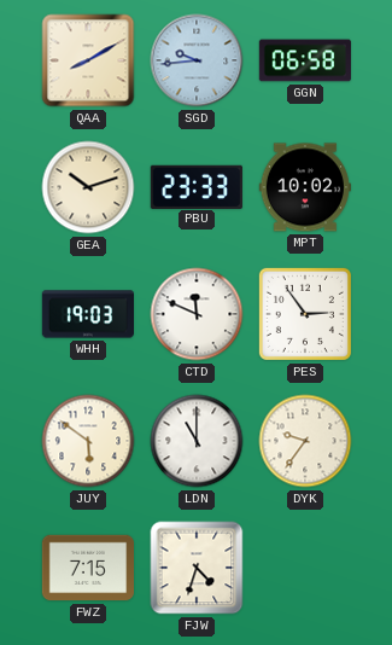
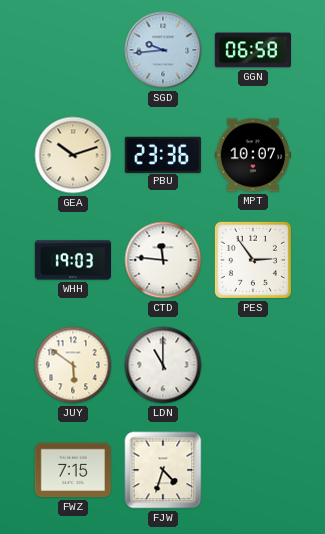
QAA: 8:10 -> none (88, 60)
PBU: 23:33 -> 23:36 (163, 154)
MPT: 10:02 -> 10:07 (253, 155)
CTD: 11:49 -> 11:46 (163, 260)
DYK: 9:36 -> none (305, 441)
